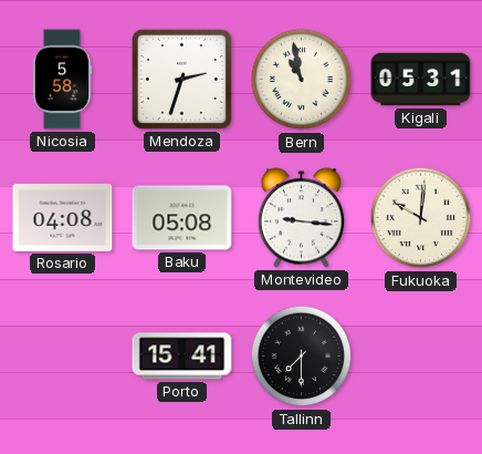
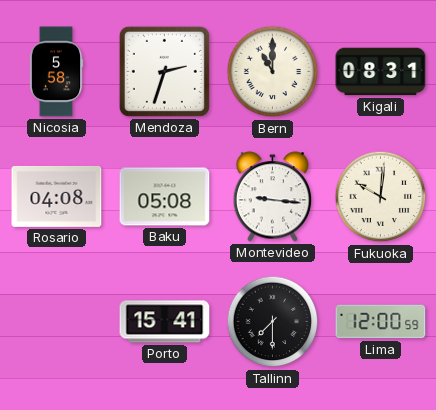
Bern: 10:58 -> 11:00 (273, 72)
Kigali: 05:31 -> 08:31 (381, 72)
Lima: none -> 12:00 (381, 322)
